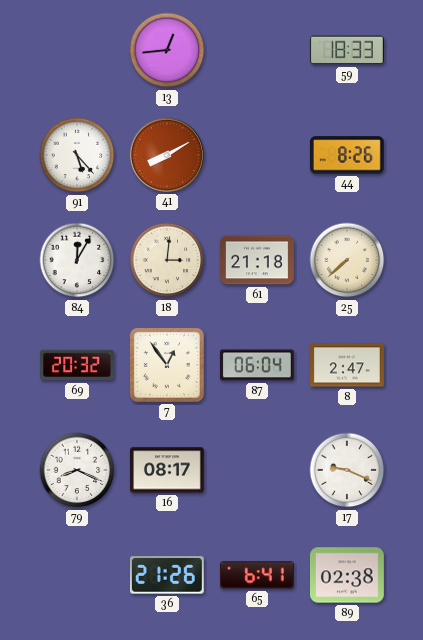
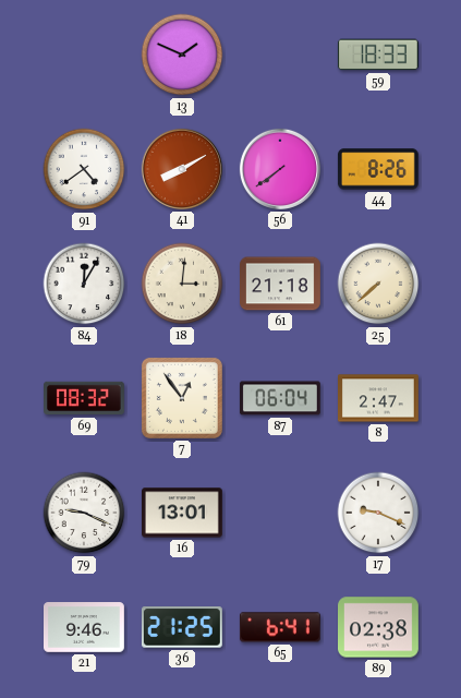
13: 12:44 -> 1:49 (182, 55)
91: 5:23 -> 4:39 (84, 169)
56: none -> 7:39 (280, 169)
69: 20:32 -> 08:32 (85, 398)
79: 8:19 -> 9:19 (84, 513)
16: 08:17 -> 13:01 (183, 513)
21: none -> 9:46 (85, 627)
36: 21:26 -> 21:25 (182, 627)
